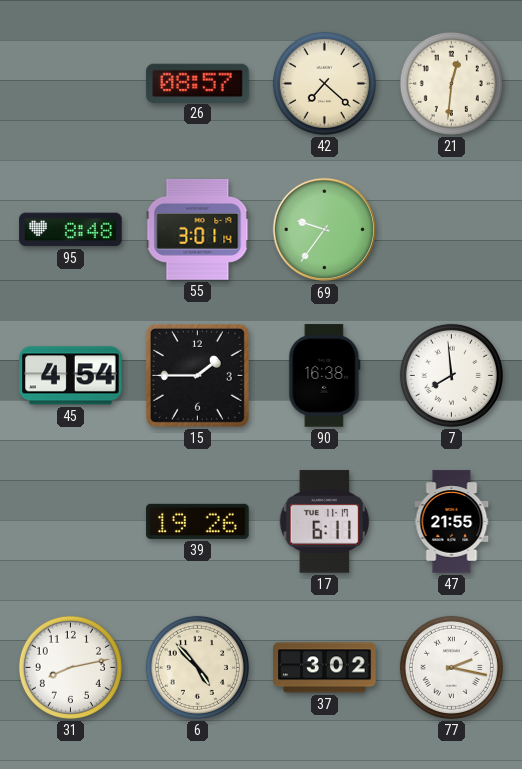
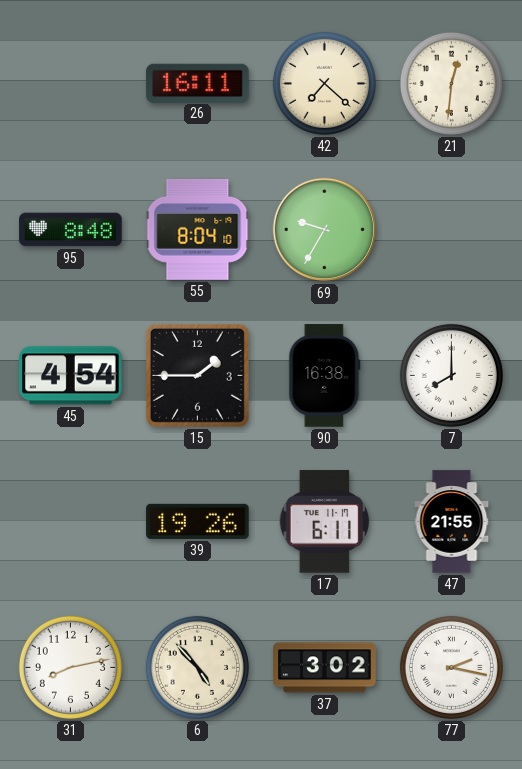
26: 08:57 -> 16:11 (198, 83)
55: 3:01 -> 8:04 (198, 230)
69: 9:36 -> 9:35 (325, 230)
7: 7:59 -> 8:00 (451, 375)
